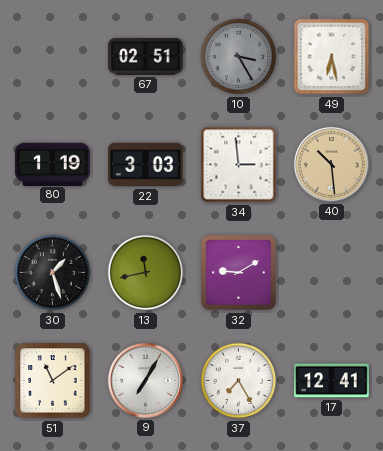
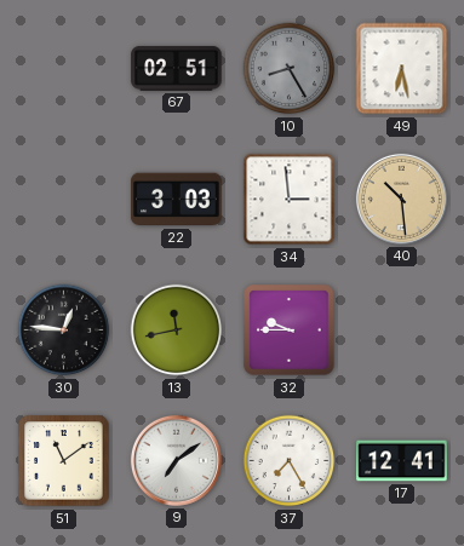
10: 3:25 -> 8:25 (290, 69)
80: 1:19 -> none (53, 164)
30: 1:27 -> 12:46 (64, 331)
32: 9:10 -> 9:45 (290, 331)
9: 7:05 -> 7:09 (176, 460)
